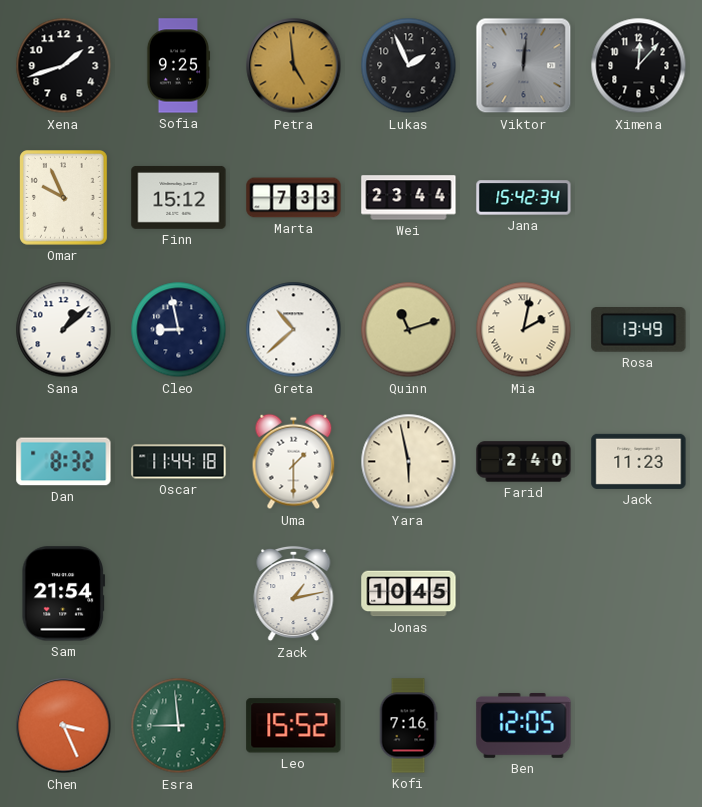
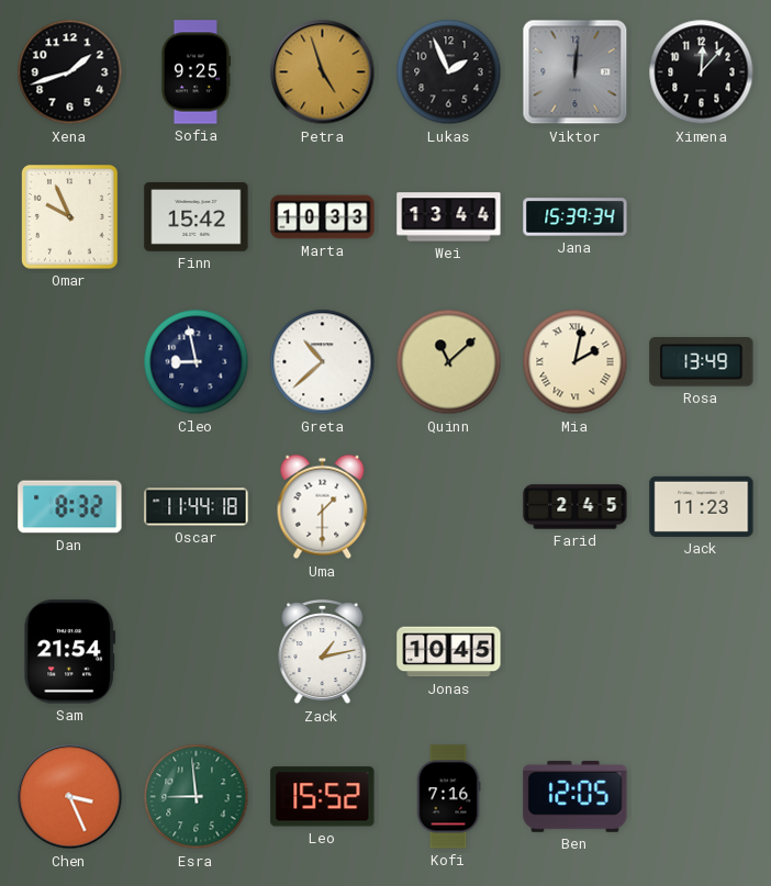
Petra: 4:59 -> 4:57 (323, 72)
Finn: 15:12 -> 15:42 (197, 216)
Marta: 7:33 -> 10:33 (323, 217)
Wei: 23:44 -> 13:44 (449, 217)
Jana: 15:42 -> 15:39 (576, 217)
Sana: 1:08 -> none (64, 330)
Quinn: 11:12 -> 11:08 (449, 362)
Yara: 5:58 -> none (409, 462)
Farid: 2:40 -> 2:45 (576, 507)
